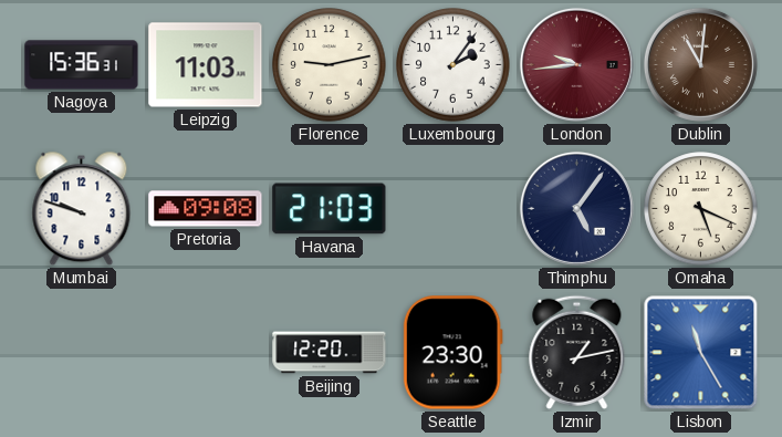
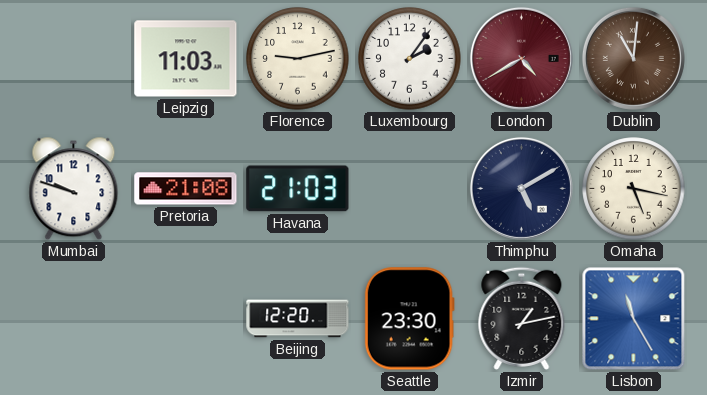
Nagoya: 15:36 -> none (82, 65)
London: 9:44 -> 4:40 (521, 58)
Pretoria: 09:08 -> 21:08 (186, 189)
Thimphu: 5:06 -> 5:10 (521, 188)
Omaha: 5:19 -> 5:17 (634, 189)
